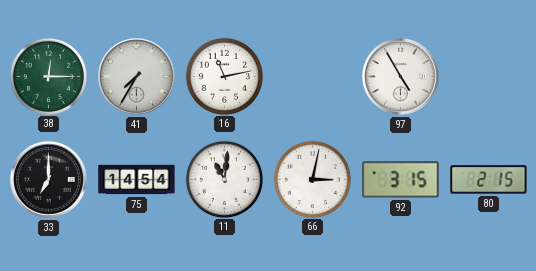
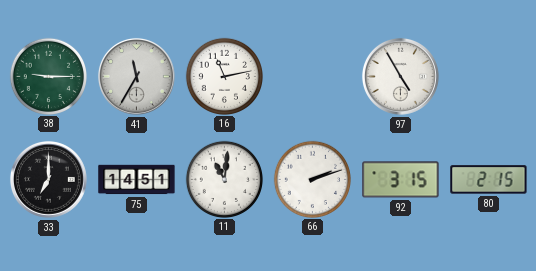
38: 12:15 -> 9:15 (48, 76)
41: 7:35 -> 11:35 (136, 76)
75: 14:54 -> 14:51 (137, 180)
66: 3:02 -> 2:12 (312, 179)
